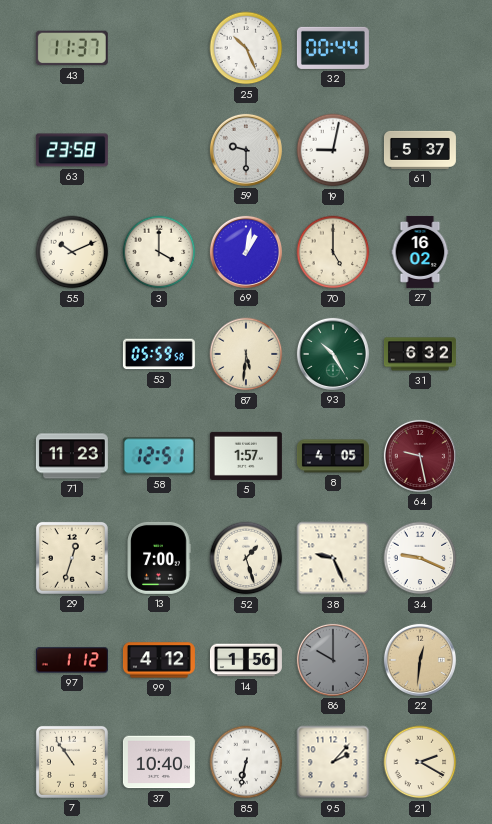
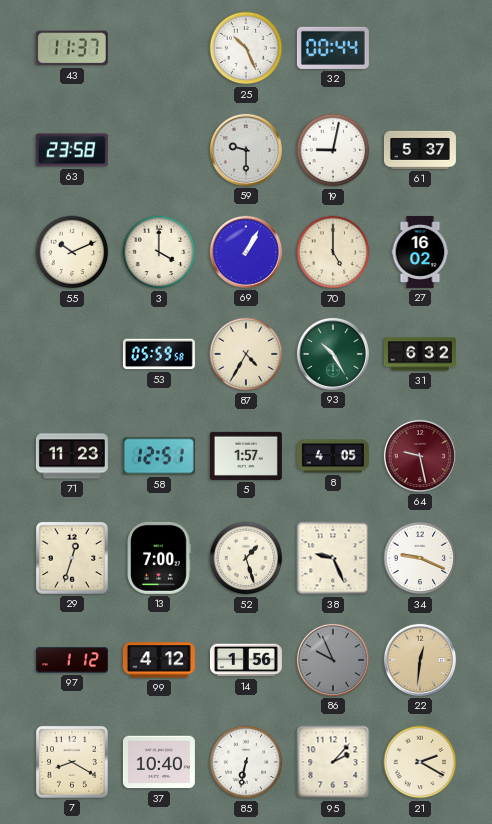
69: 1:02 -> 1:05 (246, 252)
87: 5:31 -> 4:35 (246, 354)
86: 10:00 -> 9:56 (333, 660)
7: 10:54 -> 8:20 (72, 762)
